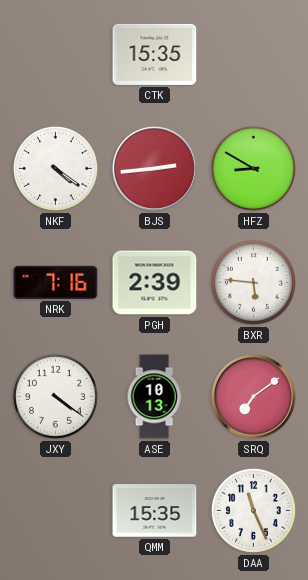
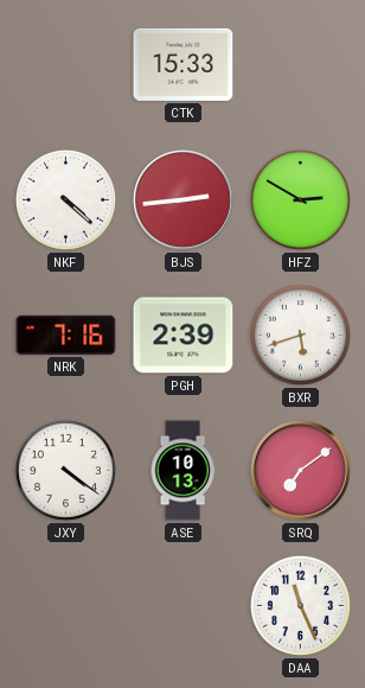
CTK: 15:35 -> 15:33 (184, 64)
NKF: 4:21 -> 4:22 (65, 199)
HFZ: 8:50 -> 2:50 (300, 199)
BXR: 5:46 -> 5:42 (300, 335)
QMM: 15:35 -> none (155, 511)
